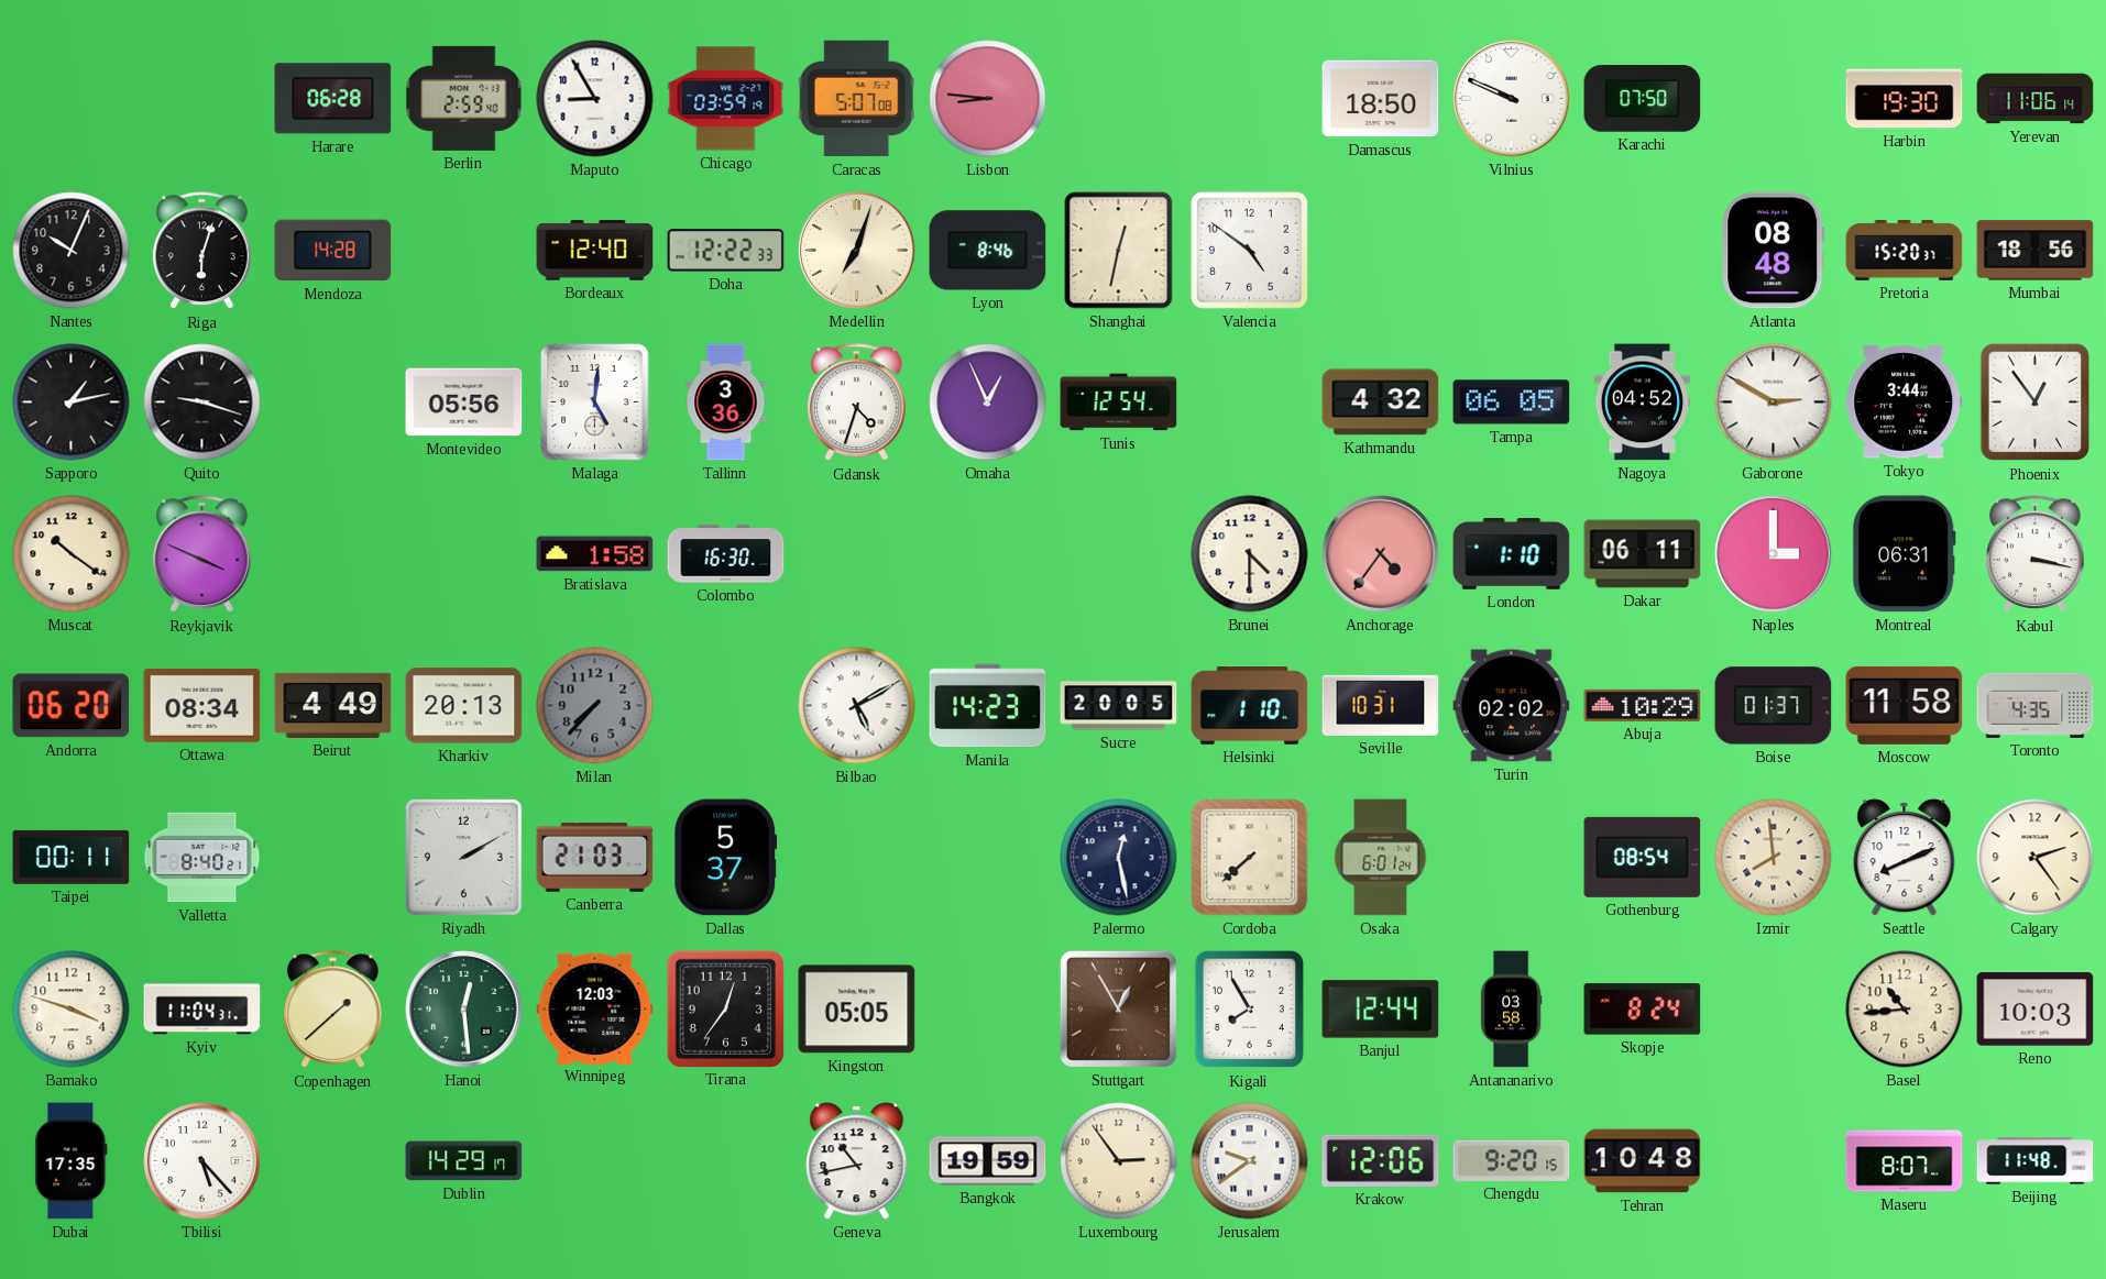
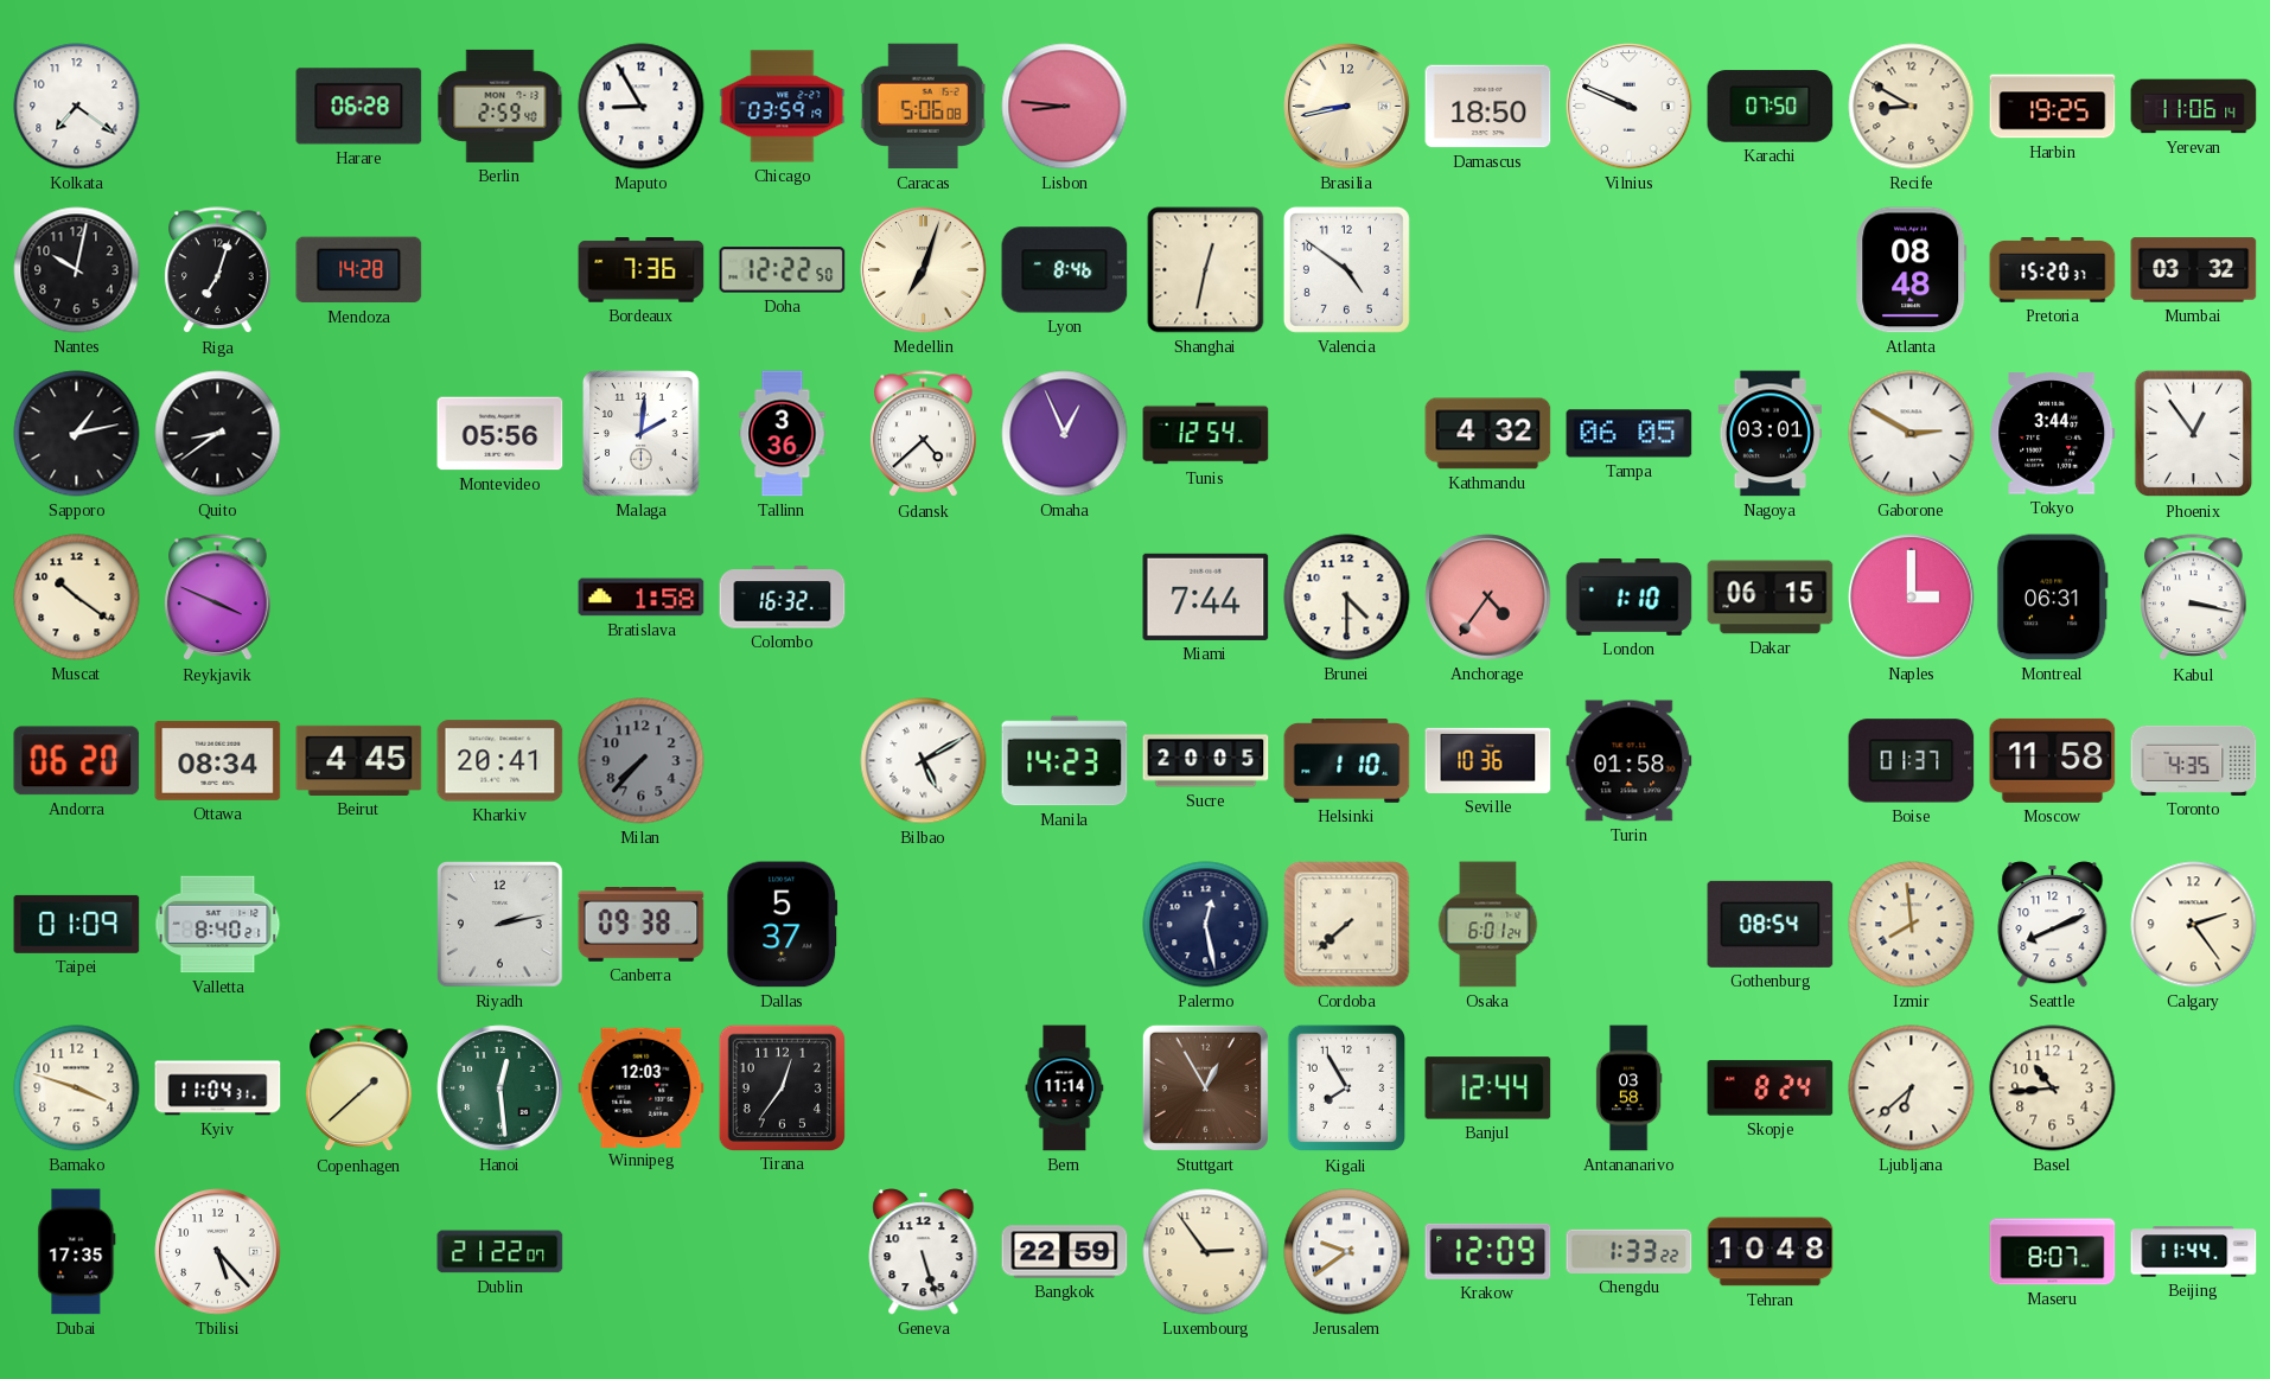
Kolkata: none -> 7:21 (77, 107)
Caracas: 5:07 -> 5:06 (923, 107)
Brasilia: none -> 8:43 (1347, 107)
Recife: none -> 8:50 (1912, 107)
Harbin: 19:30 -> 19:25 (2053, 107)
Nantes: 10:04 -> 10:02 (77, 270)
Riga: 6:03 -> 7:03 (218, 270)
Bordeaux: 12:40 -> 7:36 (642, 270)
Doha: 12:22:33 -> 12:22:50 (783, 270)
Mumbai: 18:56 -> 03:32 (2194, 270)
Quito: 9:18 -> 8:39 (218, 434)
Malaga: 5:01 -> 2:01 (642, 434)
Gdansk: 4:33 -> 4:38 (924, 434)
Nagoya: 04:52 -> 03:01 (1770, 434)
Colombo: 16:30 -> 16:32 (783, 598)
Miami: none -> 7:44 (1206, 596)
Dakar: 06:11 -> 06:15 (1771, 598)
Beirut: 4:49 -> 4:45 (359, 760)
Kharkiv: 20:13 -> 20:41 (500, 761)
Seville: 10:31 -> 10:36 (1488, 760)
Turin: 02:02 -> 01:58 (1630, 761)
Abuja: 10:29 -> none (1643, 705)
Taipei: 00:11 -> 01:09 (77, 924)
Riyadh: 2:10 -> 2:13 (500, 925)
Canberra: 21:03 -> 09:38 (642, 925)
Kingston: 05:05 -> none (857, 1010)
Bern: none -> 11:14 (1065, 1088)
Ljubljana: none -> 6:38 (1912, 1088)
Reno: 10:03 -> none (2036, 1010)
Dublin: 14:29 -> 21:22 (500, 1252)
Geneva: 10:43 -> 5:27 (924, 1252)
Bangkok: 19:59 -> 22:59 (1065, 1252)
Krakow: 12:06 -> 12:09 (1488, 1251)
Chengdu: 9:20 -> 1:33 (1630, 1251)
Beijing: 11:48 -> 11:44 (2194, 1252)
